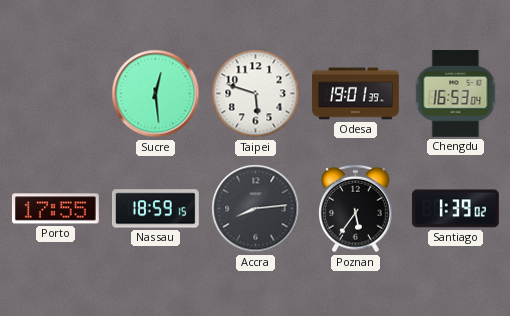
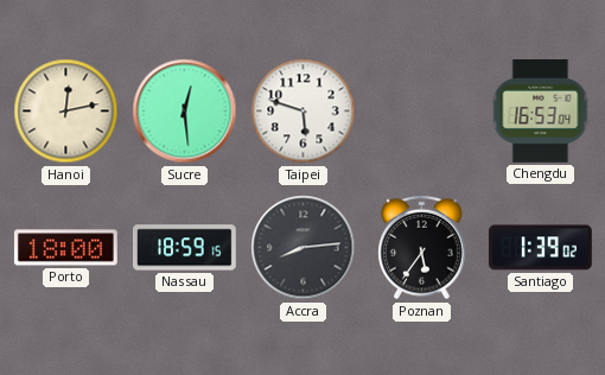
Hanoi: none -> 12:13 (66, 112)
Odesa: 19:01 -> none (356, 94)
Porto: 17:55 -> 18:00 (65, 248)
